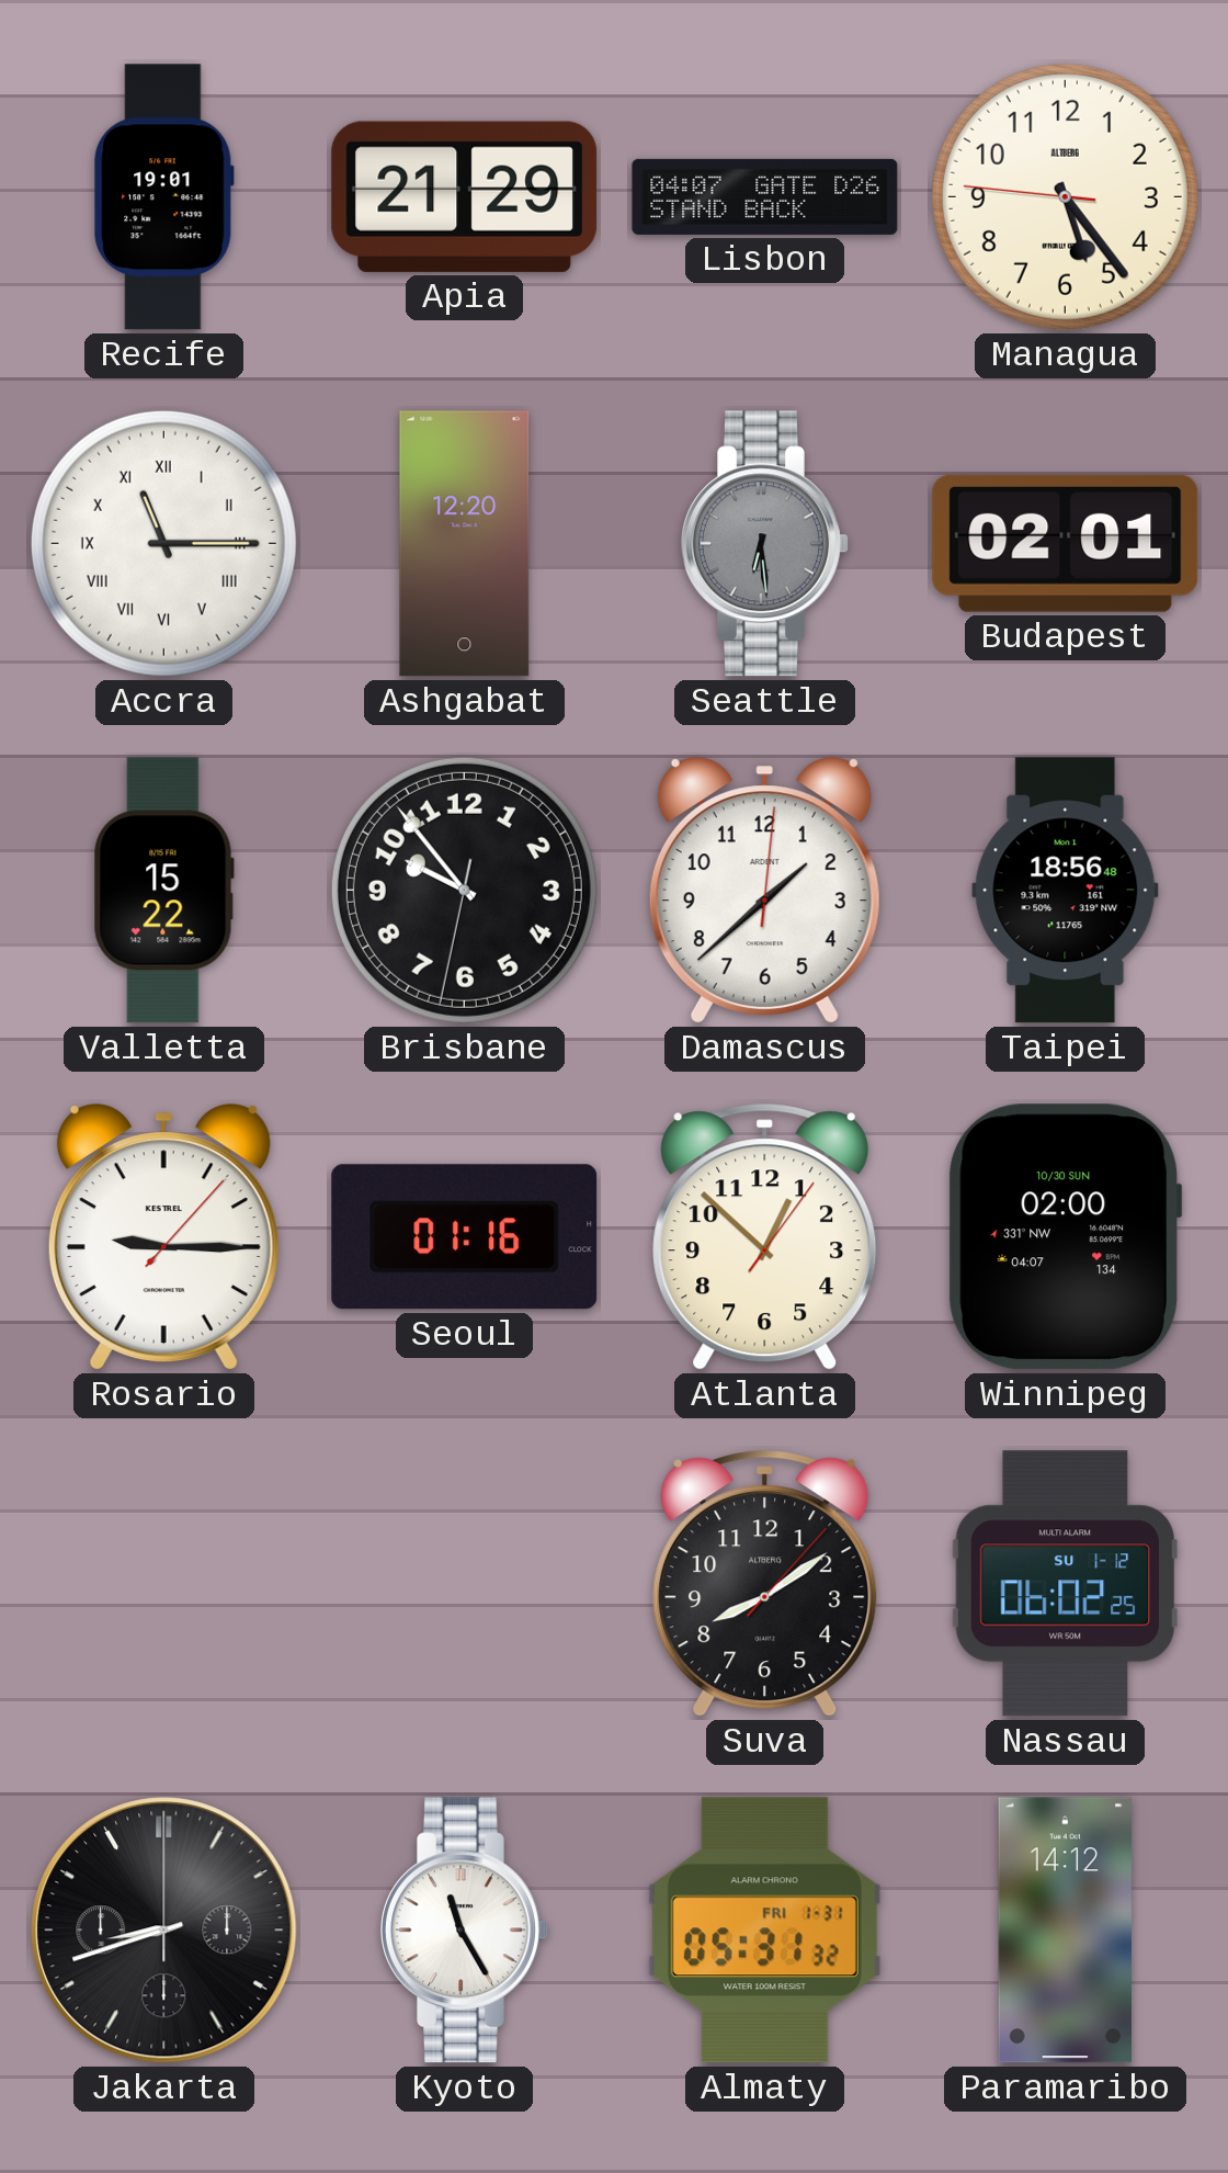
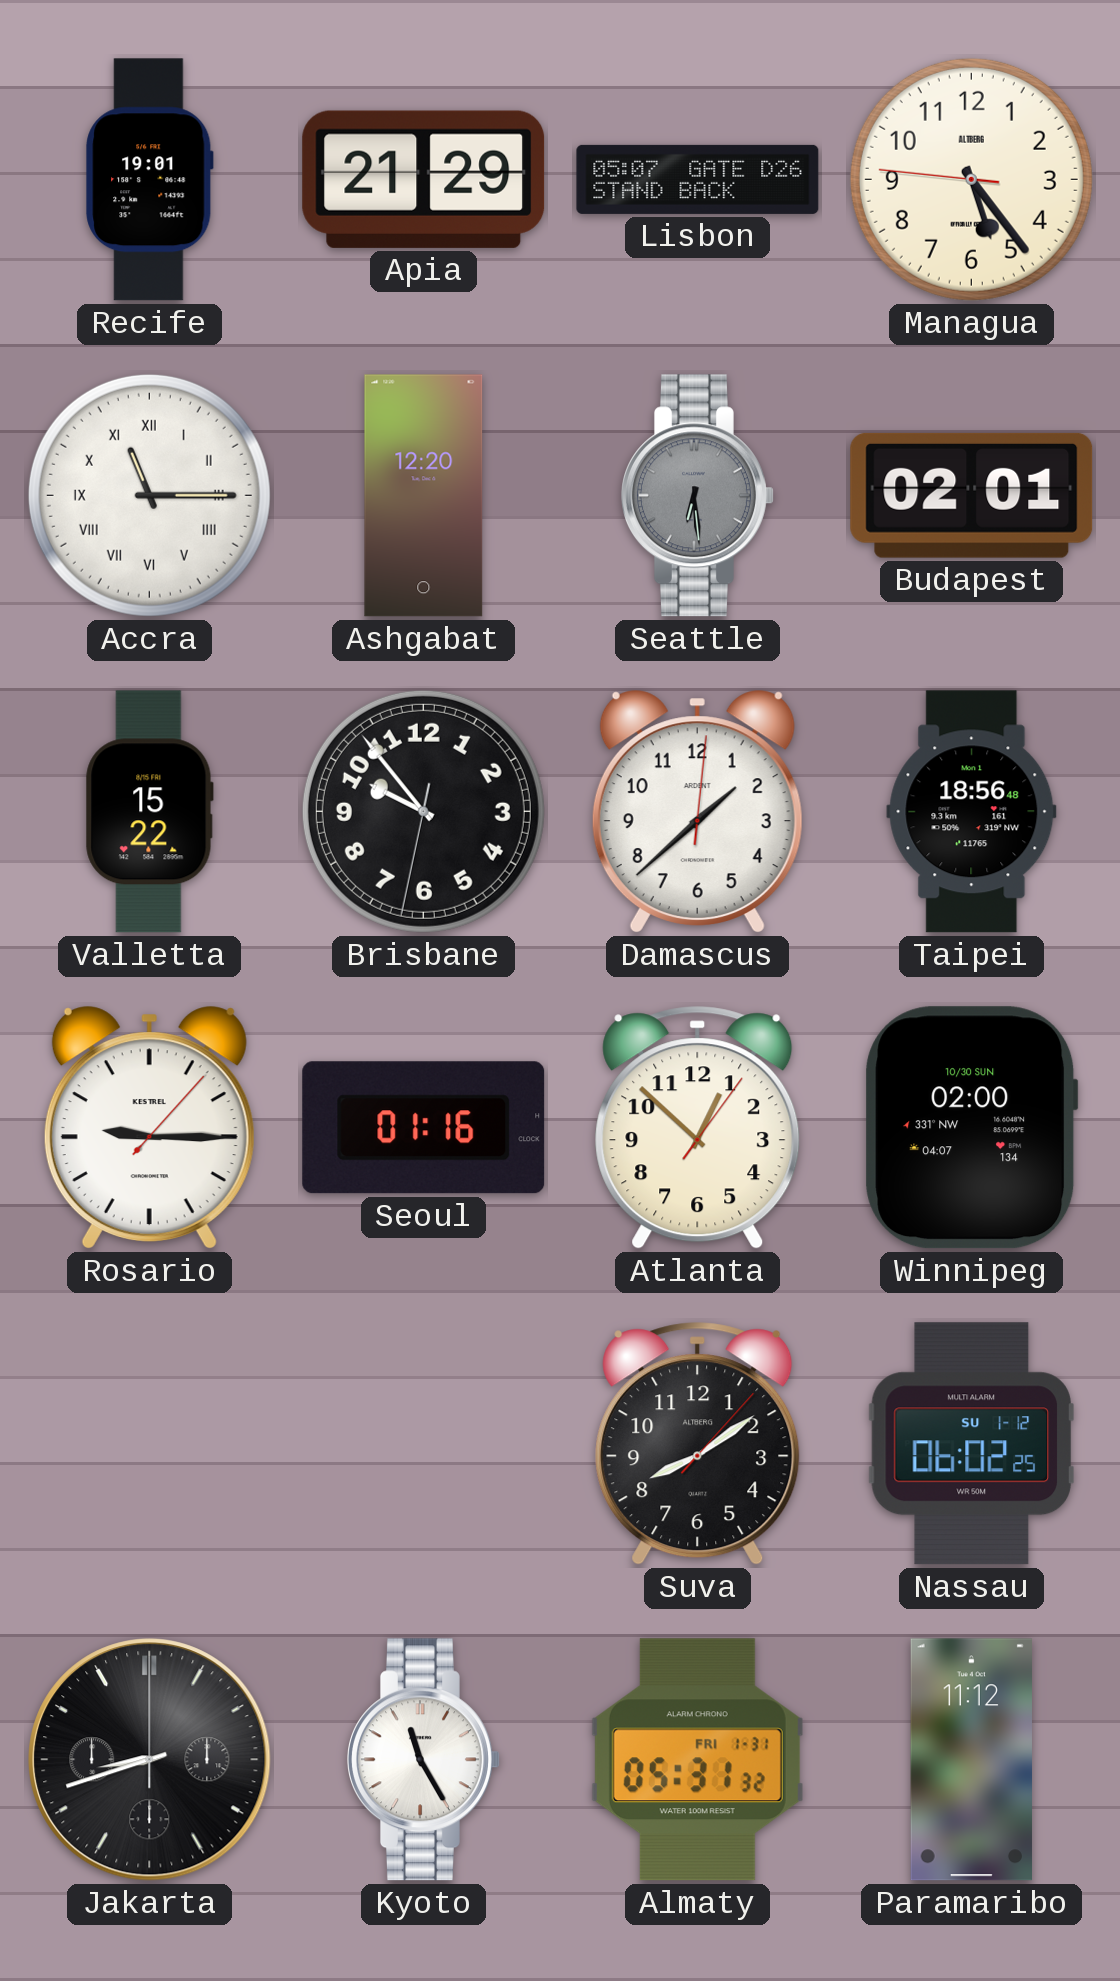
Lisbon: 04:07 -> 05:07 (698, 179)
Paramaribo: 14:12 -> 11:12 (971, 1760)
